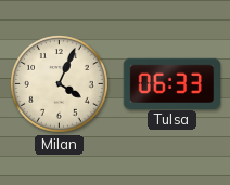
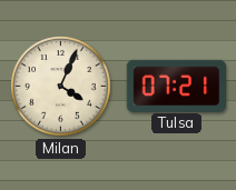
Tulsa: 06:33 -> 07:21 (177, 86)
